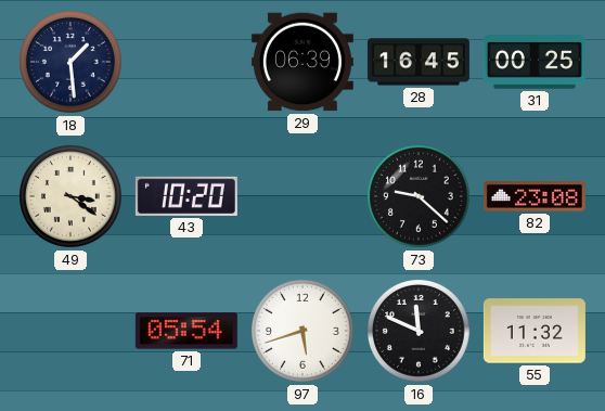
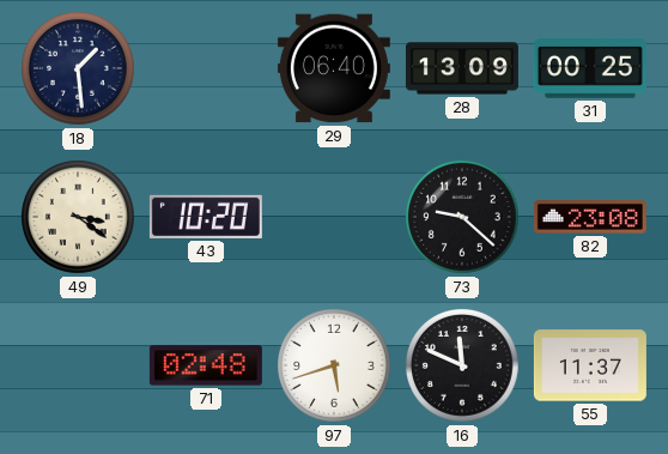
29: 06:39 -> 06:40 (334, 68)
28: 16:45 -> 13:09 (462, 68)
71: 05:54 -> 02:48 (206, 365)
55: 11:32 -> 11:37 (590, 365)
